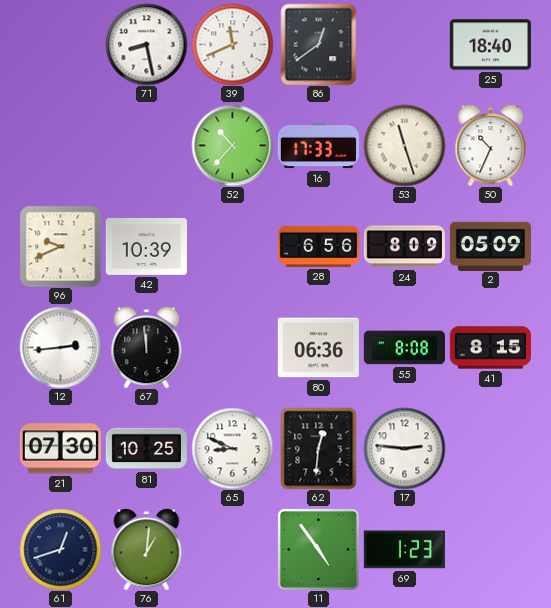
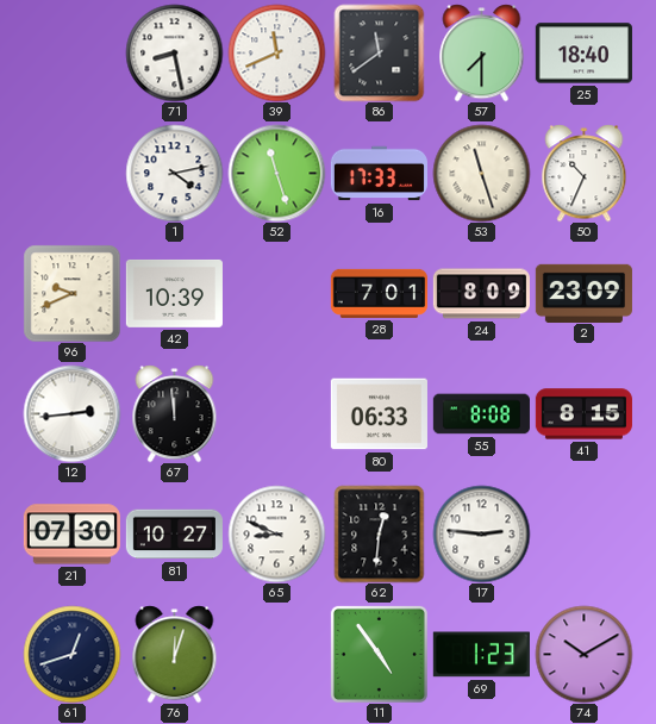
86: 12:39 -> 11:39 (380, 52)
57: none -> 7:30 (482, 52)
1: none -> 4:13 (174, 173)
52: 10:37 -> 11:27 (276, 173)
28: 6:56 -> 7:01 (379, 293)
2: 05:09 -> 23:09 (583, 293)
80: 06:36 -> 06:33 (379, 414)
81: 10:25 -> 10:27 (174, 535)
76: 1:01 -> 12:03 (175, 654)
74: none -> 10:10 (583, 654)
